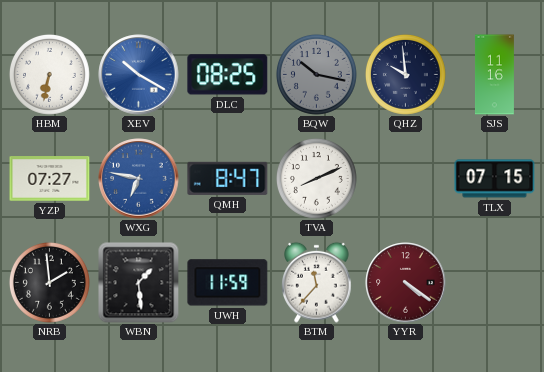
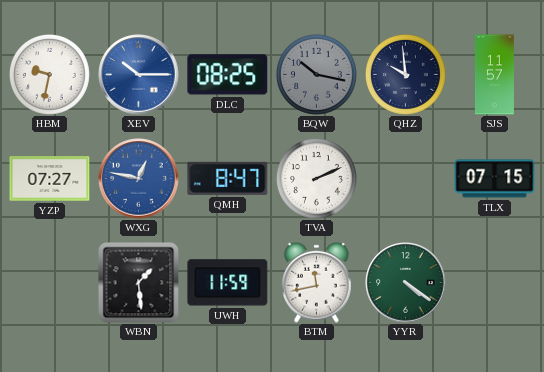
HBM: 6:32 -> 9:32 (49, 74)
XEV: 10:20 -> 10:15 (139, 75)
SJS: 11:16 -> 11:57 (494, 75)
WXG: 6:47 -> 12:47 (139, 179)
TVA: 8:11 -> 2:11 (316, 178)
NRB: 1:59 -> none (49, 282)
BTM: 11:37 -> 11:43 (317, 282)
YYR dial: burgundy -> green (406, 283)
